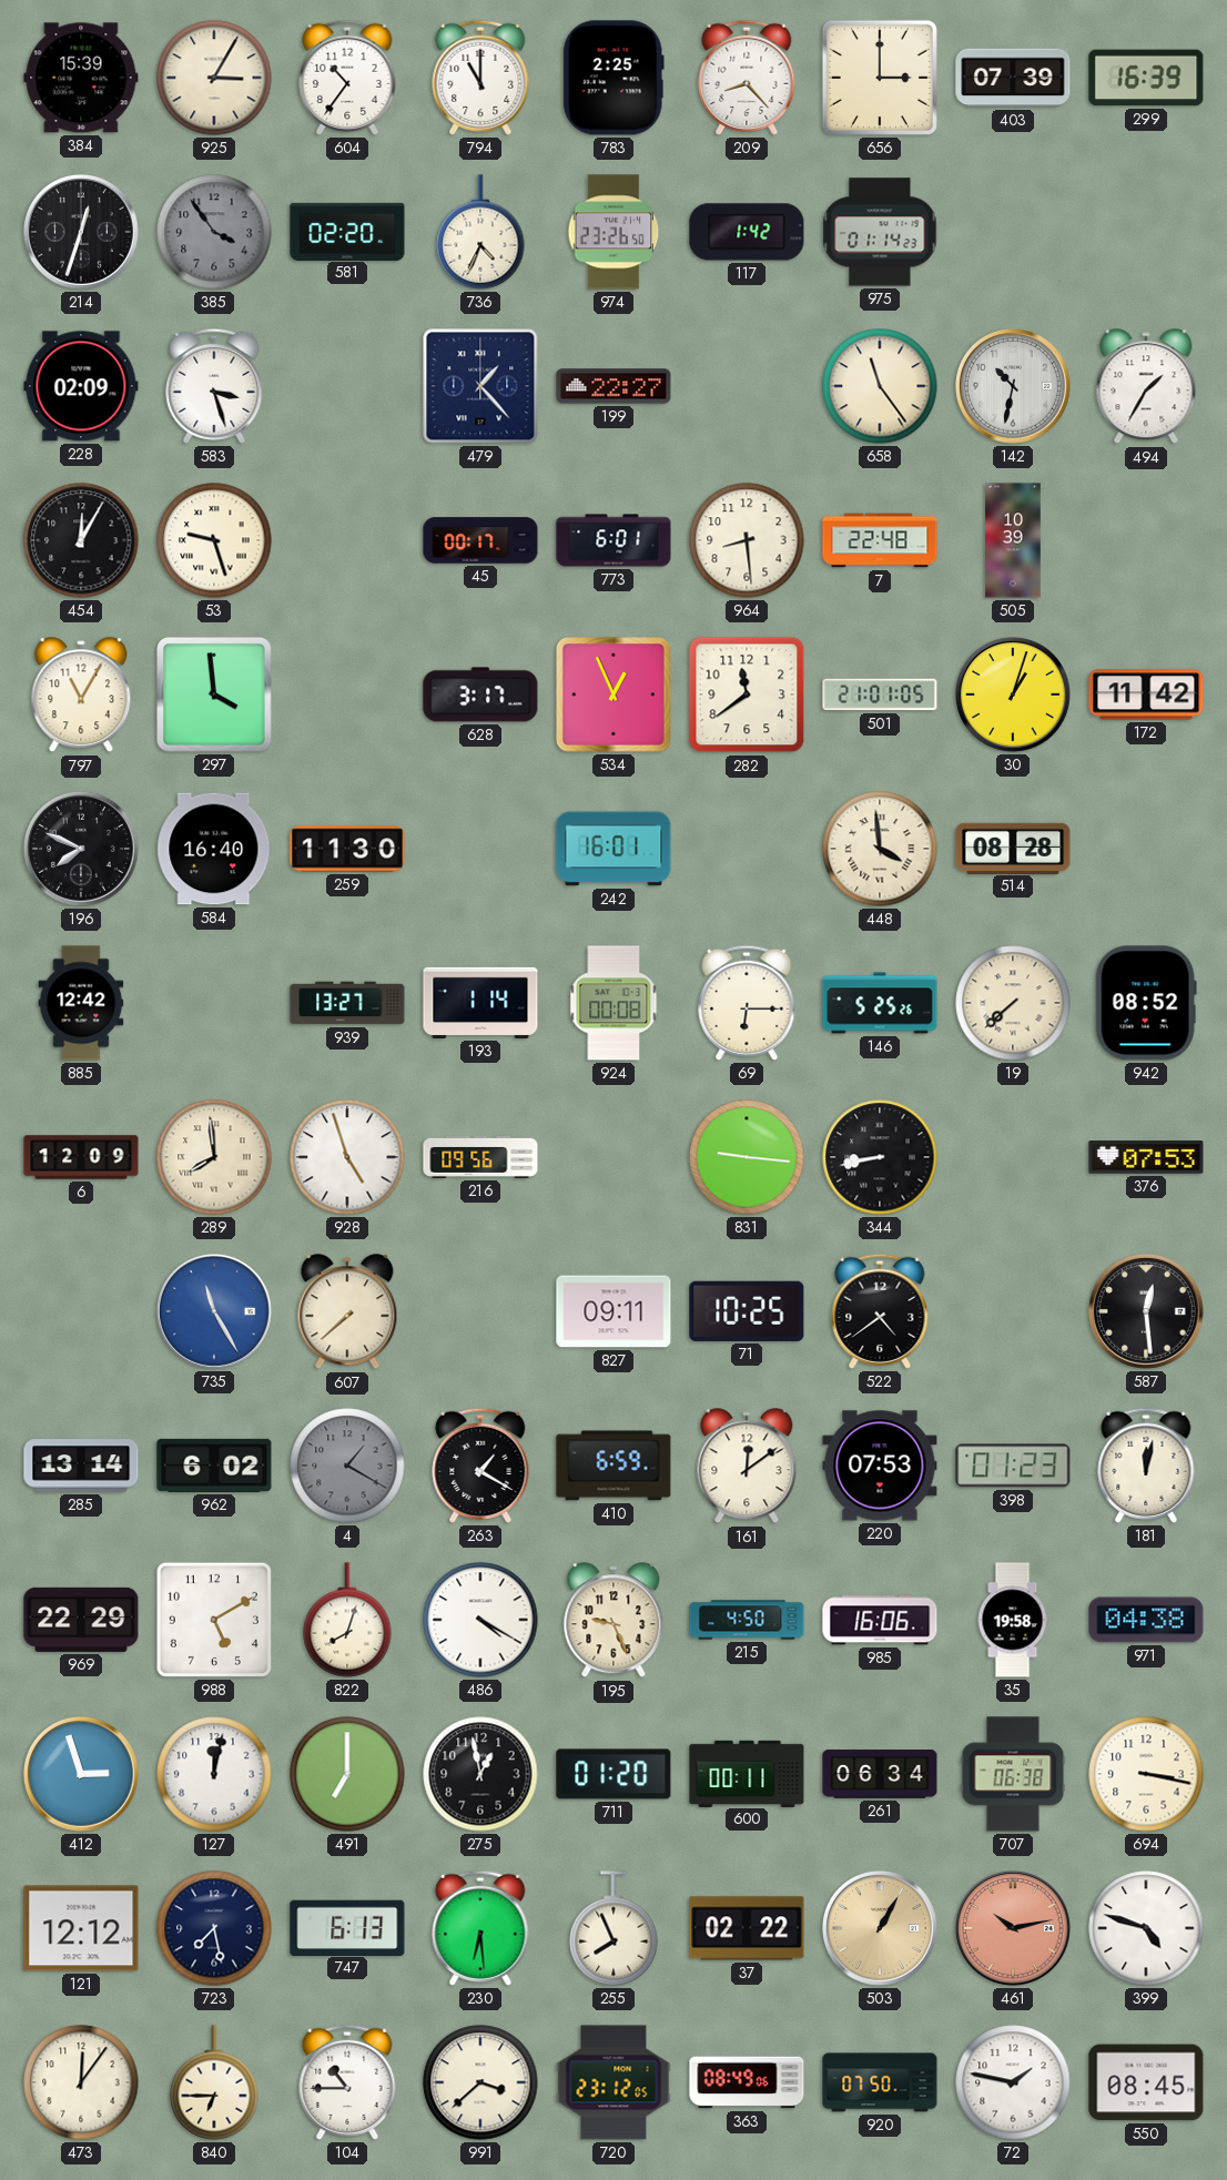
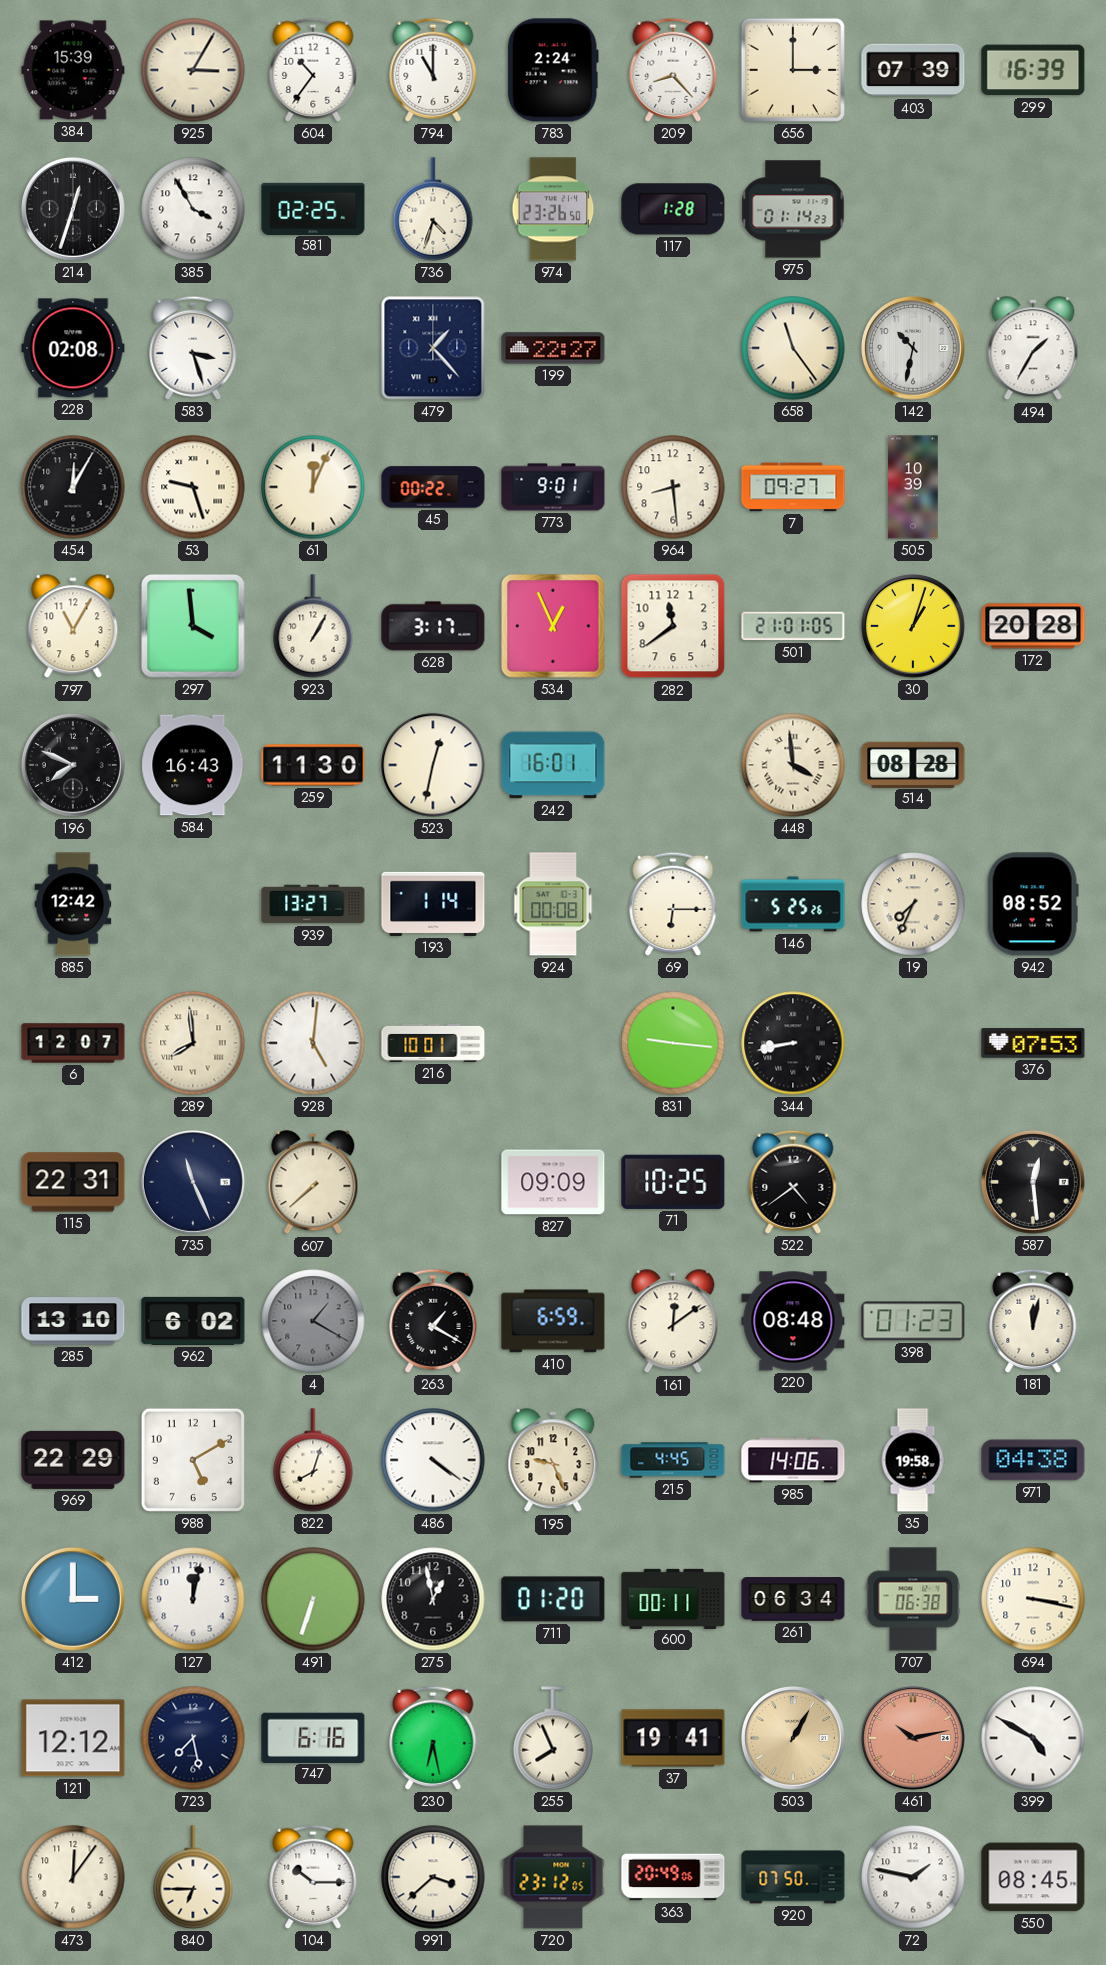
783: 2:25 -> 2:24 (553, 70)
385: 3:54 -> 3:55 (193, 209)
385 dial: grey -> white (193, 209)
581: 02:20 -> 02:25 (313, 208)
736: 4:34 -> 4:33 (433, 209)
117: 1:42 -> 1:28 (673, 209)
228: 02:09 -> 02:08 (73, 348)
61: none -> 12:04 (313, 487)
45: 00:17 -> 00:22 (433, 487)
773: 6:01 -> 9:01 (553, 487)
7: 22:48 -> 09:27 (793, 487)
923: none -> 1:05 (313, 626)
172: 11:42 -> 20:28 (1033, 626)
584: 16:40 -> 16:43 (193, 765)
523: none -> 12:32 (433, 765)
19: 7:38 -> 7:34 (913, 904)
6: 12:09 -> 12:07 (73, 1043)
928: 4:57 -> 5:01 (313, 1043)
216: 09:56 -> 10:01 (433, 1043)
115: none -> 22:31 (73, 1182)
735: 11:25 -> 11:26 (193, 1182)
735 dial: blue -> navy (193, 1182)
827: 09:11 -> 09:09 (553, 1182)
285: 13:14 -> 13:10 (73, 1321)
220: 07:53 -> 08:48 (793, 1321)
486: 4:20 -> 4:21 (433, 1460)
215: 4:50 -> 4:45 (673, 1460)
985: 16:06 -> 14:06 (793, 1460)
412: 2:57 -> 3:00 (73, 1599)
491: 7:00 -> 6:33 (313, 1599)
747: 6:13 -> 6:16 (313, 1737)
230: 6:29 -> 6:28 (433, 1738)
37: 02:22 -> 19:41 (673, 1738)
399: 4:48 -> 4:50 (1033, 1738)
104: 10:45 -> 10:15 (313, 1877)
363: 08:49 -> 20:49 (673, 1877)
